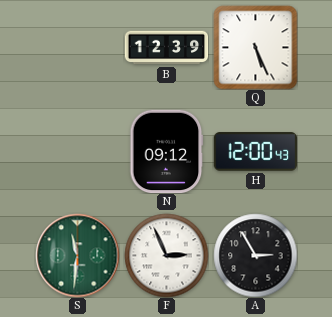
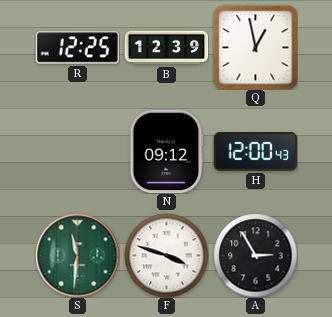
R: none -> 12:25 (77, 48)
Q: 5:26 -> 12:58 (255, 47)
F: 2:56 -> 3:48 (166, 255)
